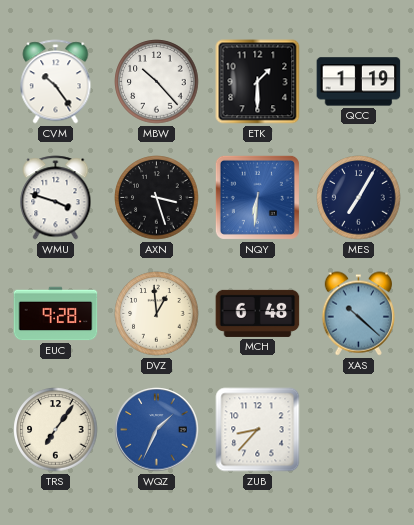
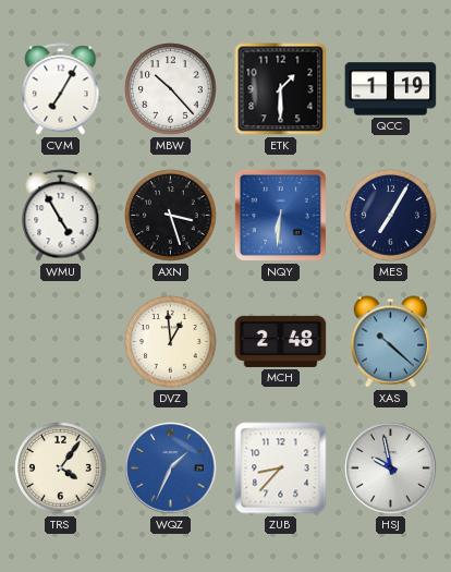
CVM: 10:24 -> 7:05 (61, 89)
WMU: 3:48 -> 4:55 (61, 216)
EUC: 9:28 -> none (56, 314)
MCH: 6:48 -> 2:48 (281, 341)
TRS: 7:06 -> 4:06 (61, 468)
HSJ: none -> 9:58 (391, 468)
